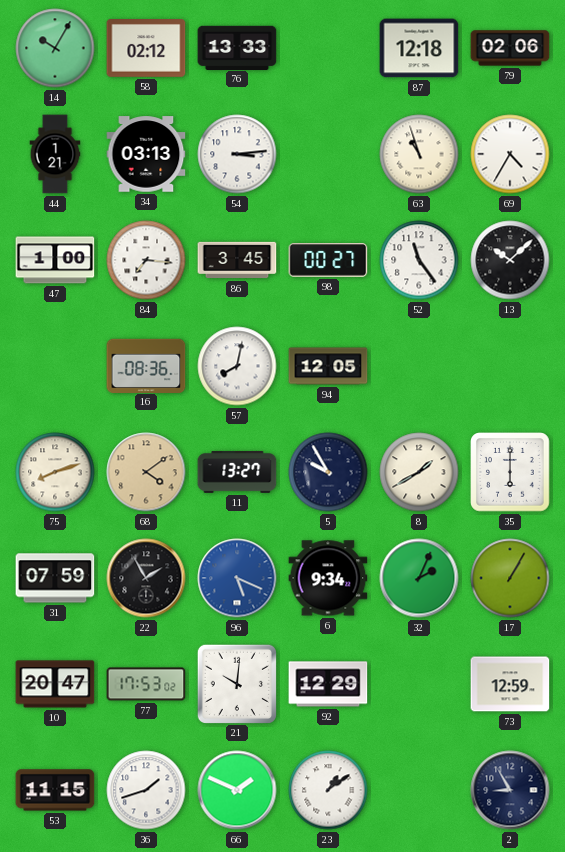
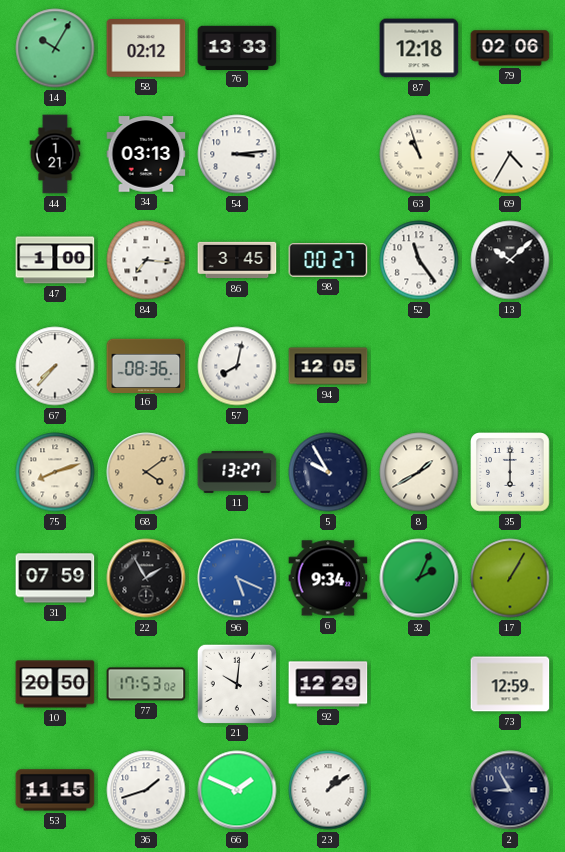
67: none -> 7:37 (55, 366)
10: 20:47 -> 20:50 (55, 684)
